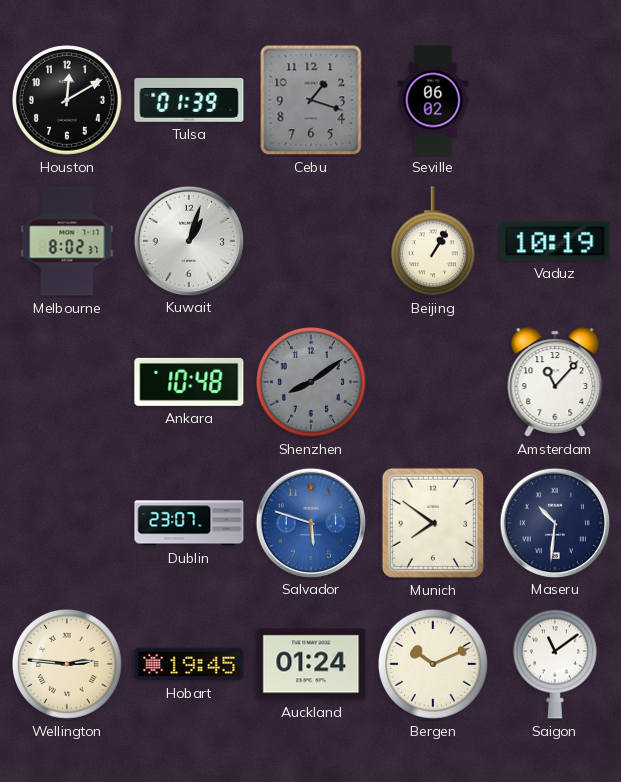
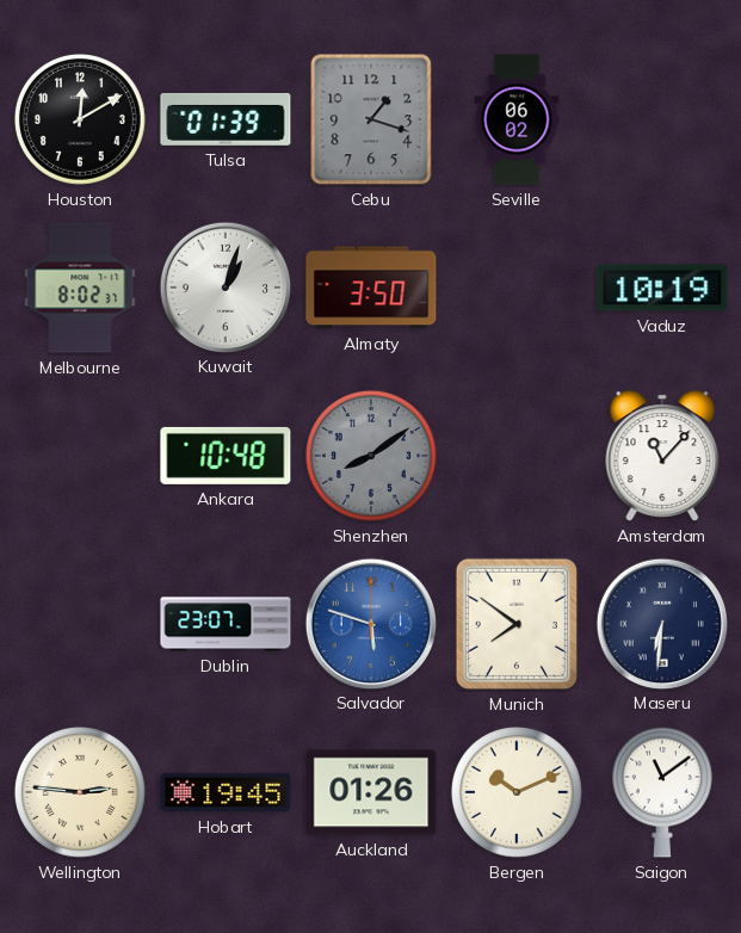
Almaty: none -> 3:50 (371, 288)
Beijing: 1:05 -> none (433, 242)
Maseru: 10:31 -> 6:31 (661, 623)
Auckland: 01:24 -> 01:26 (371, 792)
